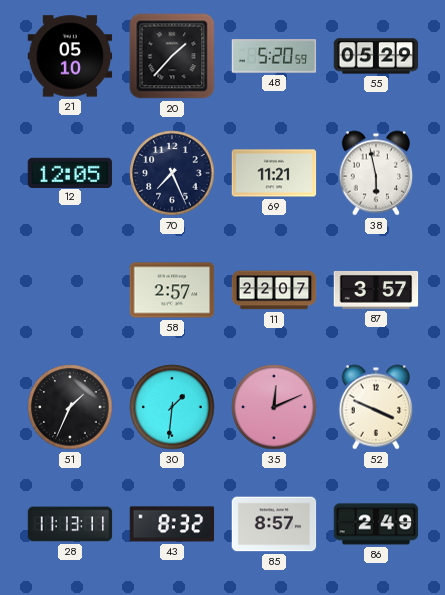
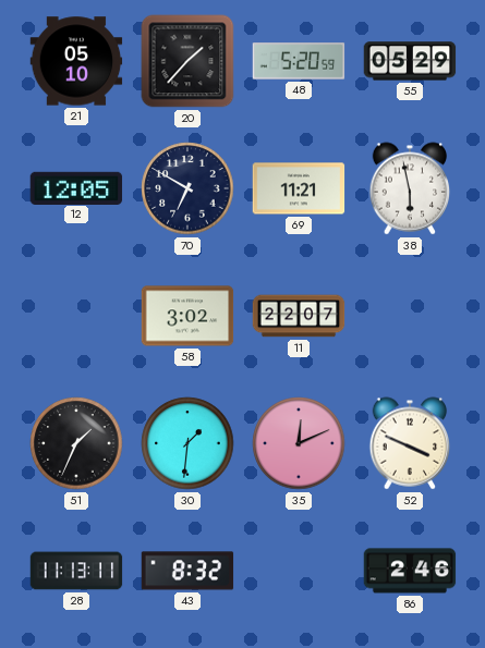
70: 7:26 -> 6:50 (187, 188)
58: 2:57 -> 3:02 (187, 316)
87: 3:57 -> none (376, 290)
85: 8:57 -> none (274, 524)
86: 2:49 -> 2:46 (410, 571)
